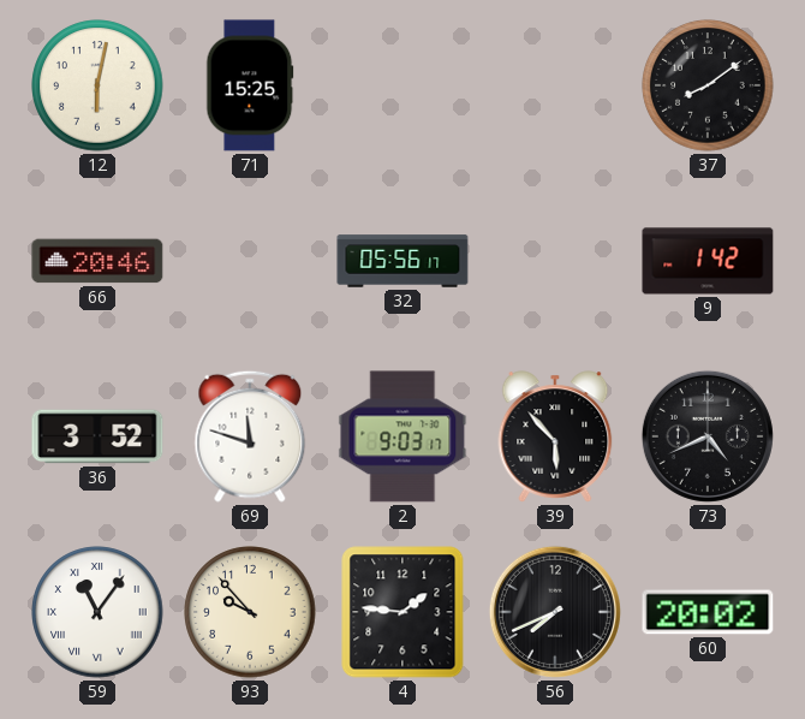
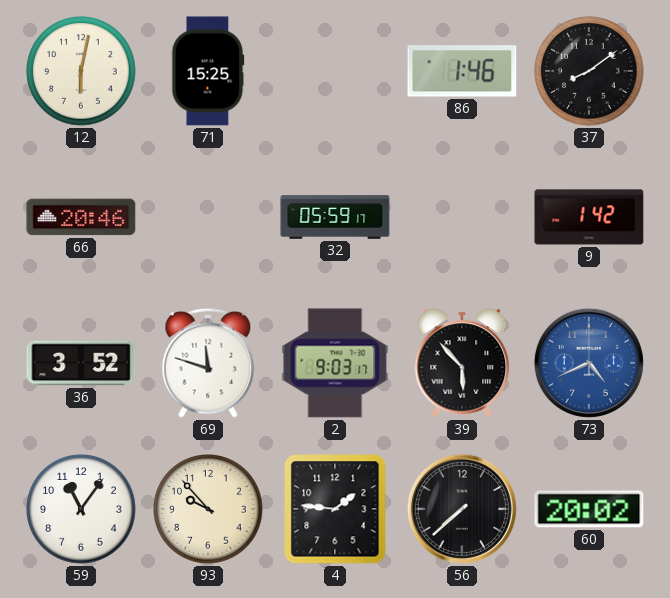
86: none -> 1:46 (462, 71)
32: 05:56 -> 05:59 (335, 217)
73 dial: black -> blue (589, 363)
59 numerals: Roman -> Arabic (81, 509)
56: 7:41 -> 7:38 (462, 509)
